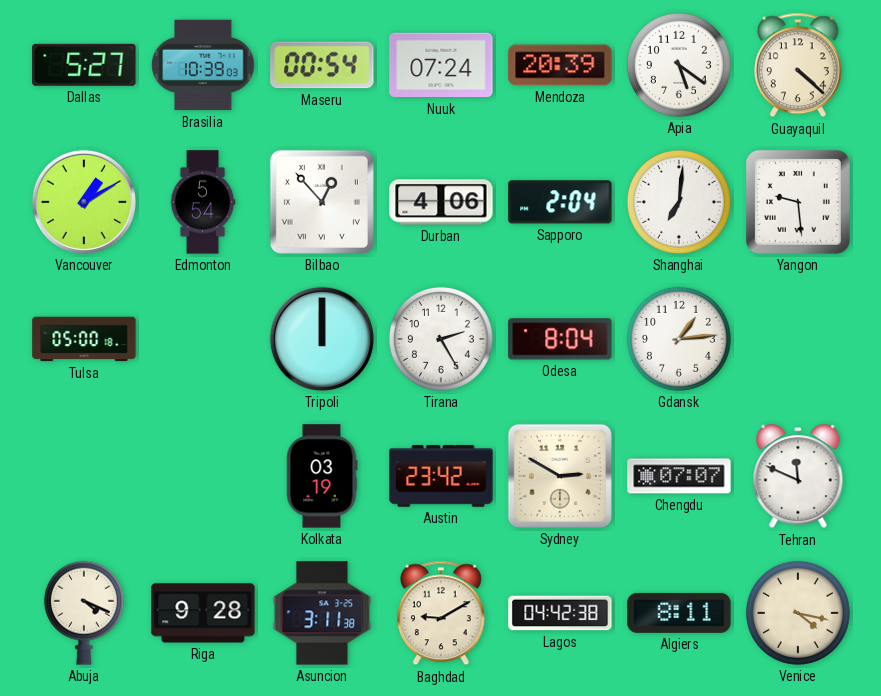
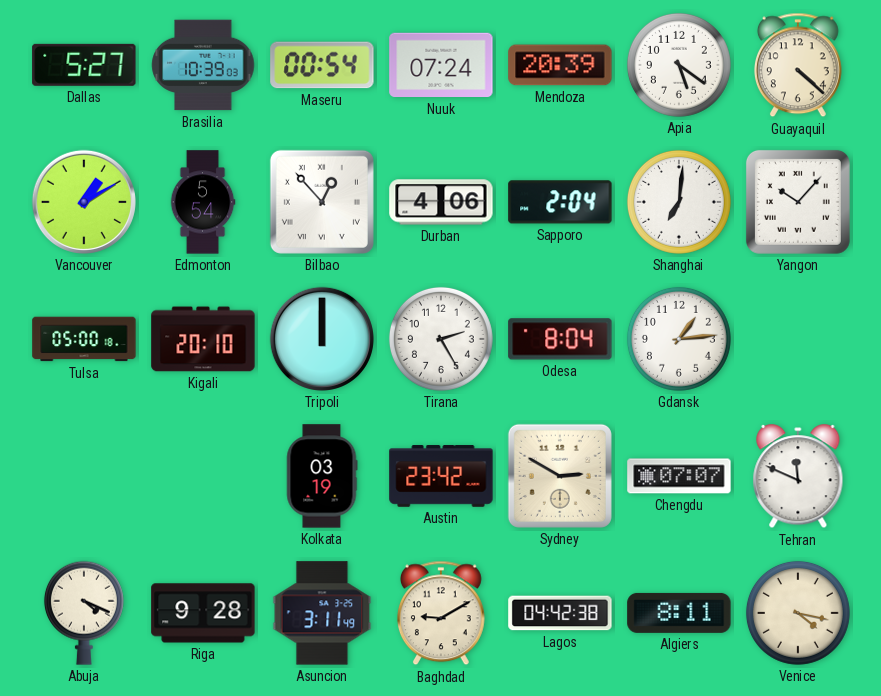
Yangon: 9:29 -> 10:07 (798, 202)
Kigali: none -> 20:10 (203, 339)
Asuncion: 3:11:38 -> 3:11:49 (322, 613)
